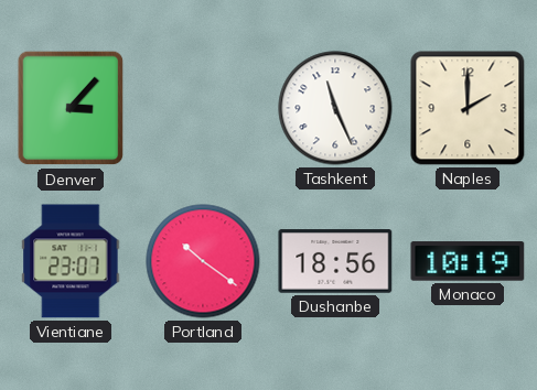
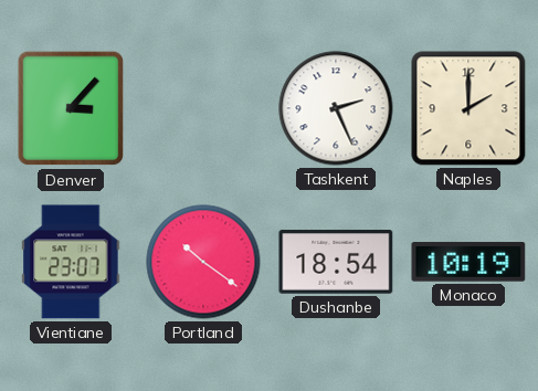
Tashkent: 11:26 -> 2:26 (336, 108)
Dushanbe: 18:56 -> 18:54 (336, 262)
